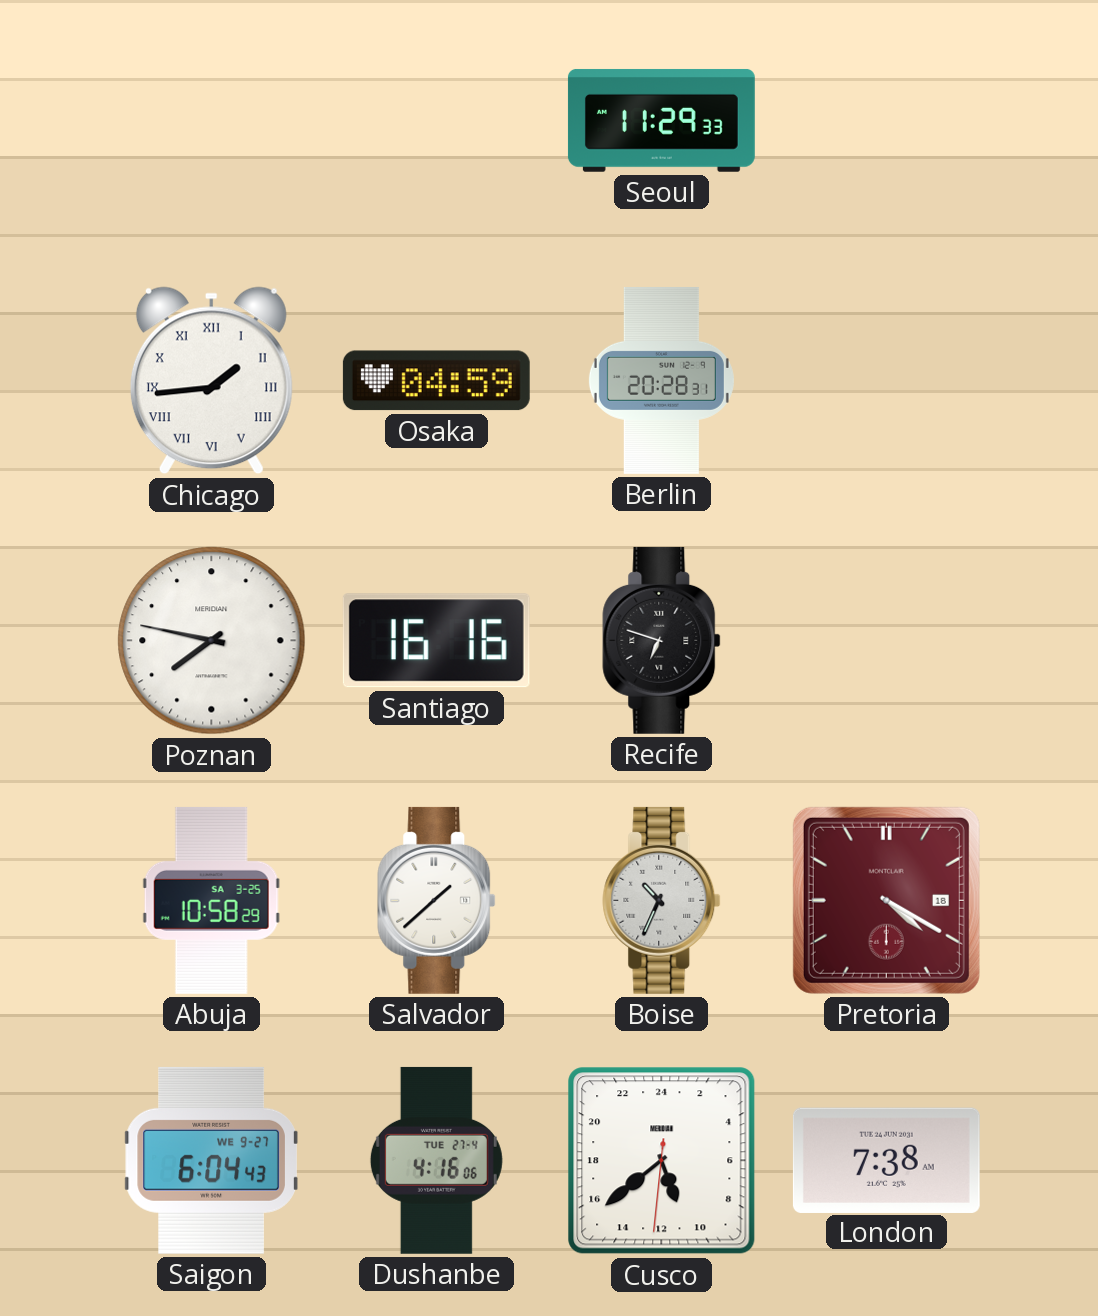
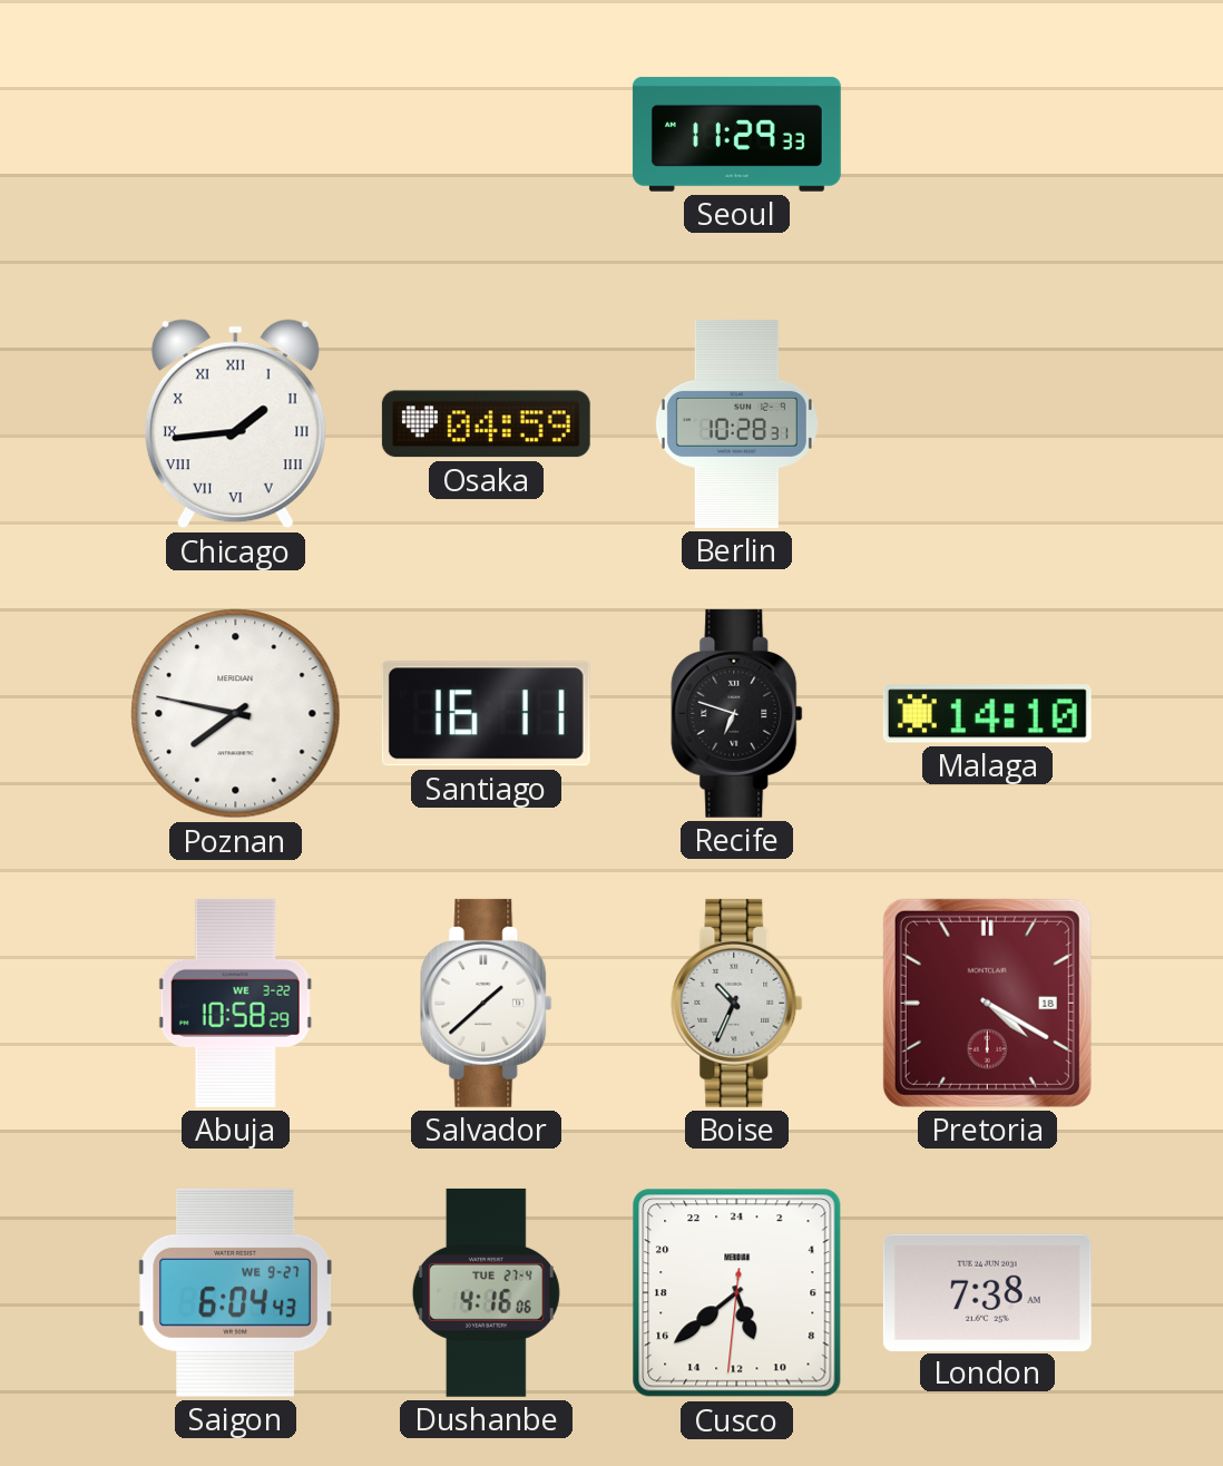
Berlin: 20:28 -> 10:28 (736, 423)
Santiago: 16:16 -> 16:11 (486, 714)
Malaga: none -> 14:10 (987, 714)
Abuja date: SA 3-25 -> WE 3-22 (235, 1003)
